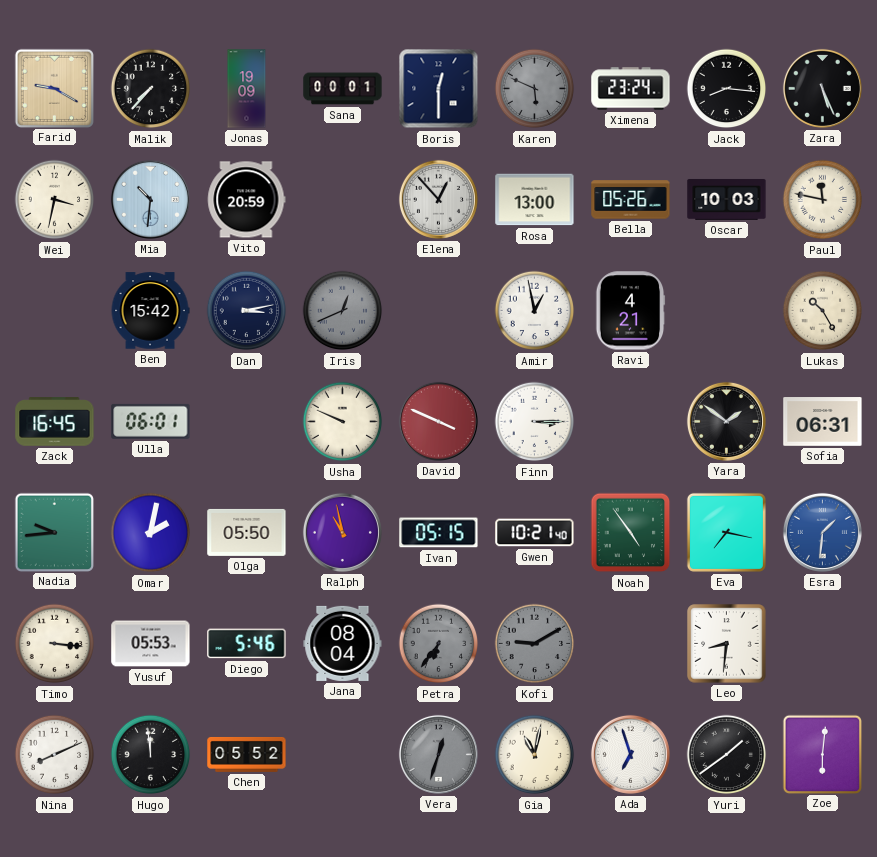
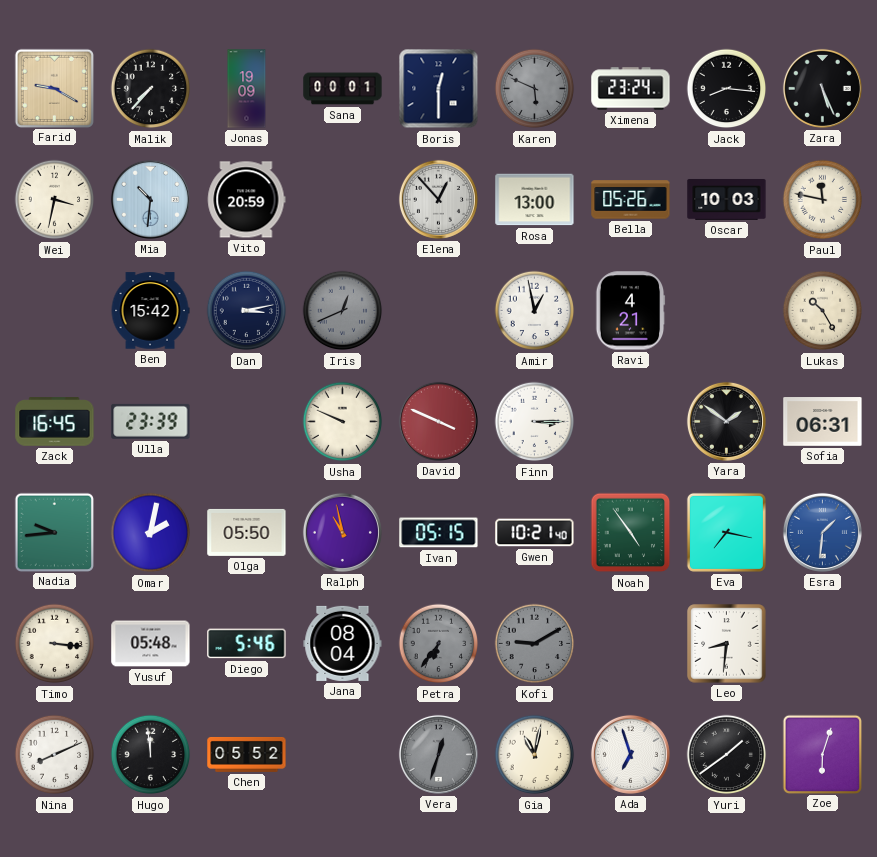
Ulla: 06:01 -> 23:39 (151, 421)
Yusuf: 05:53 -> 05:48 (151, 644)
Zoe: 6:01 -> 6:03 (822, 754)
